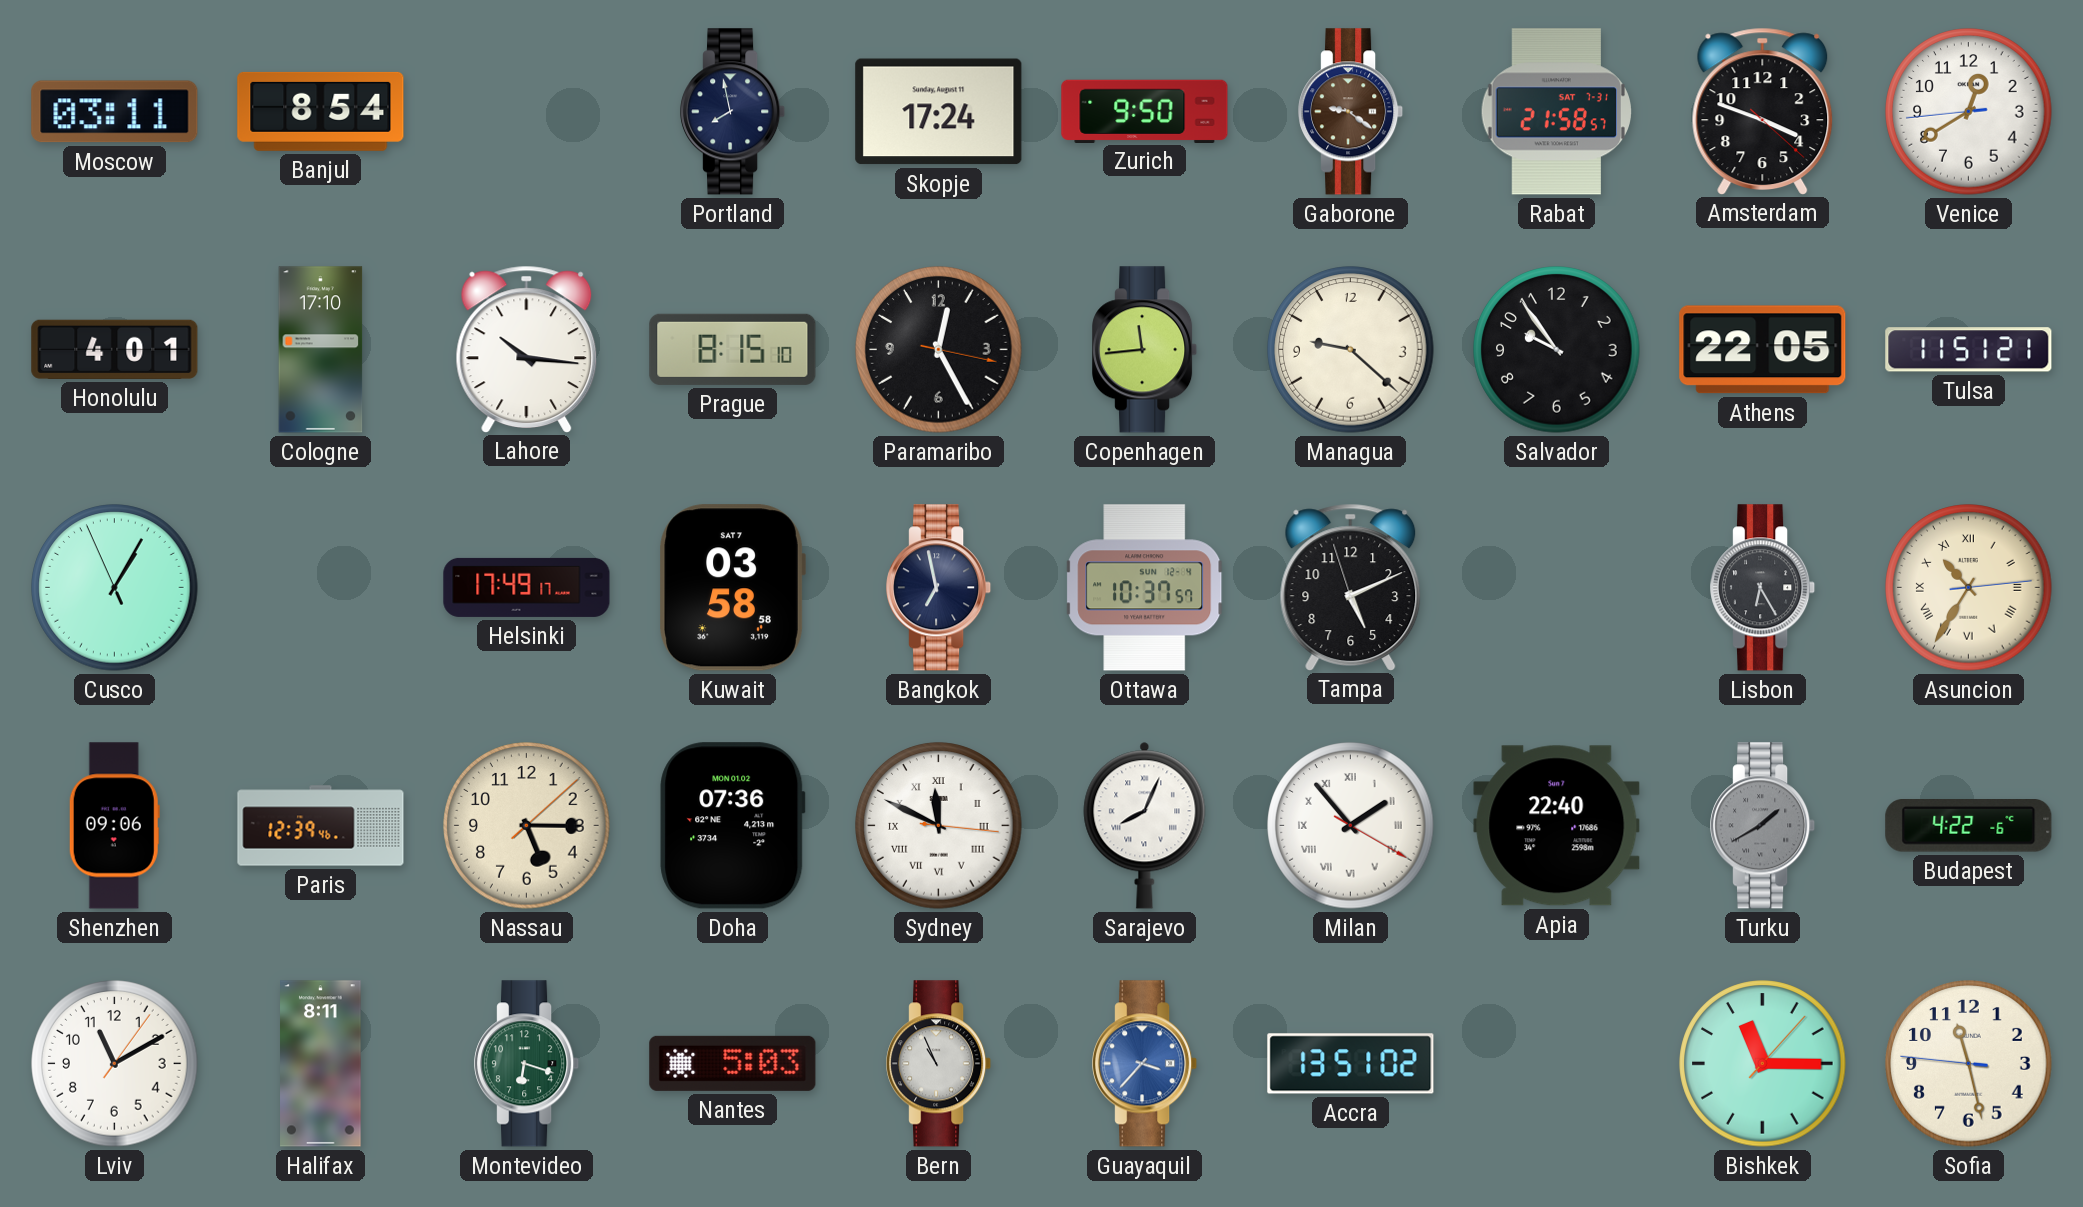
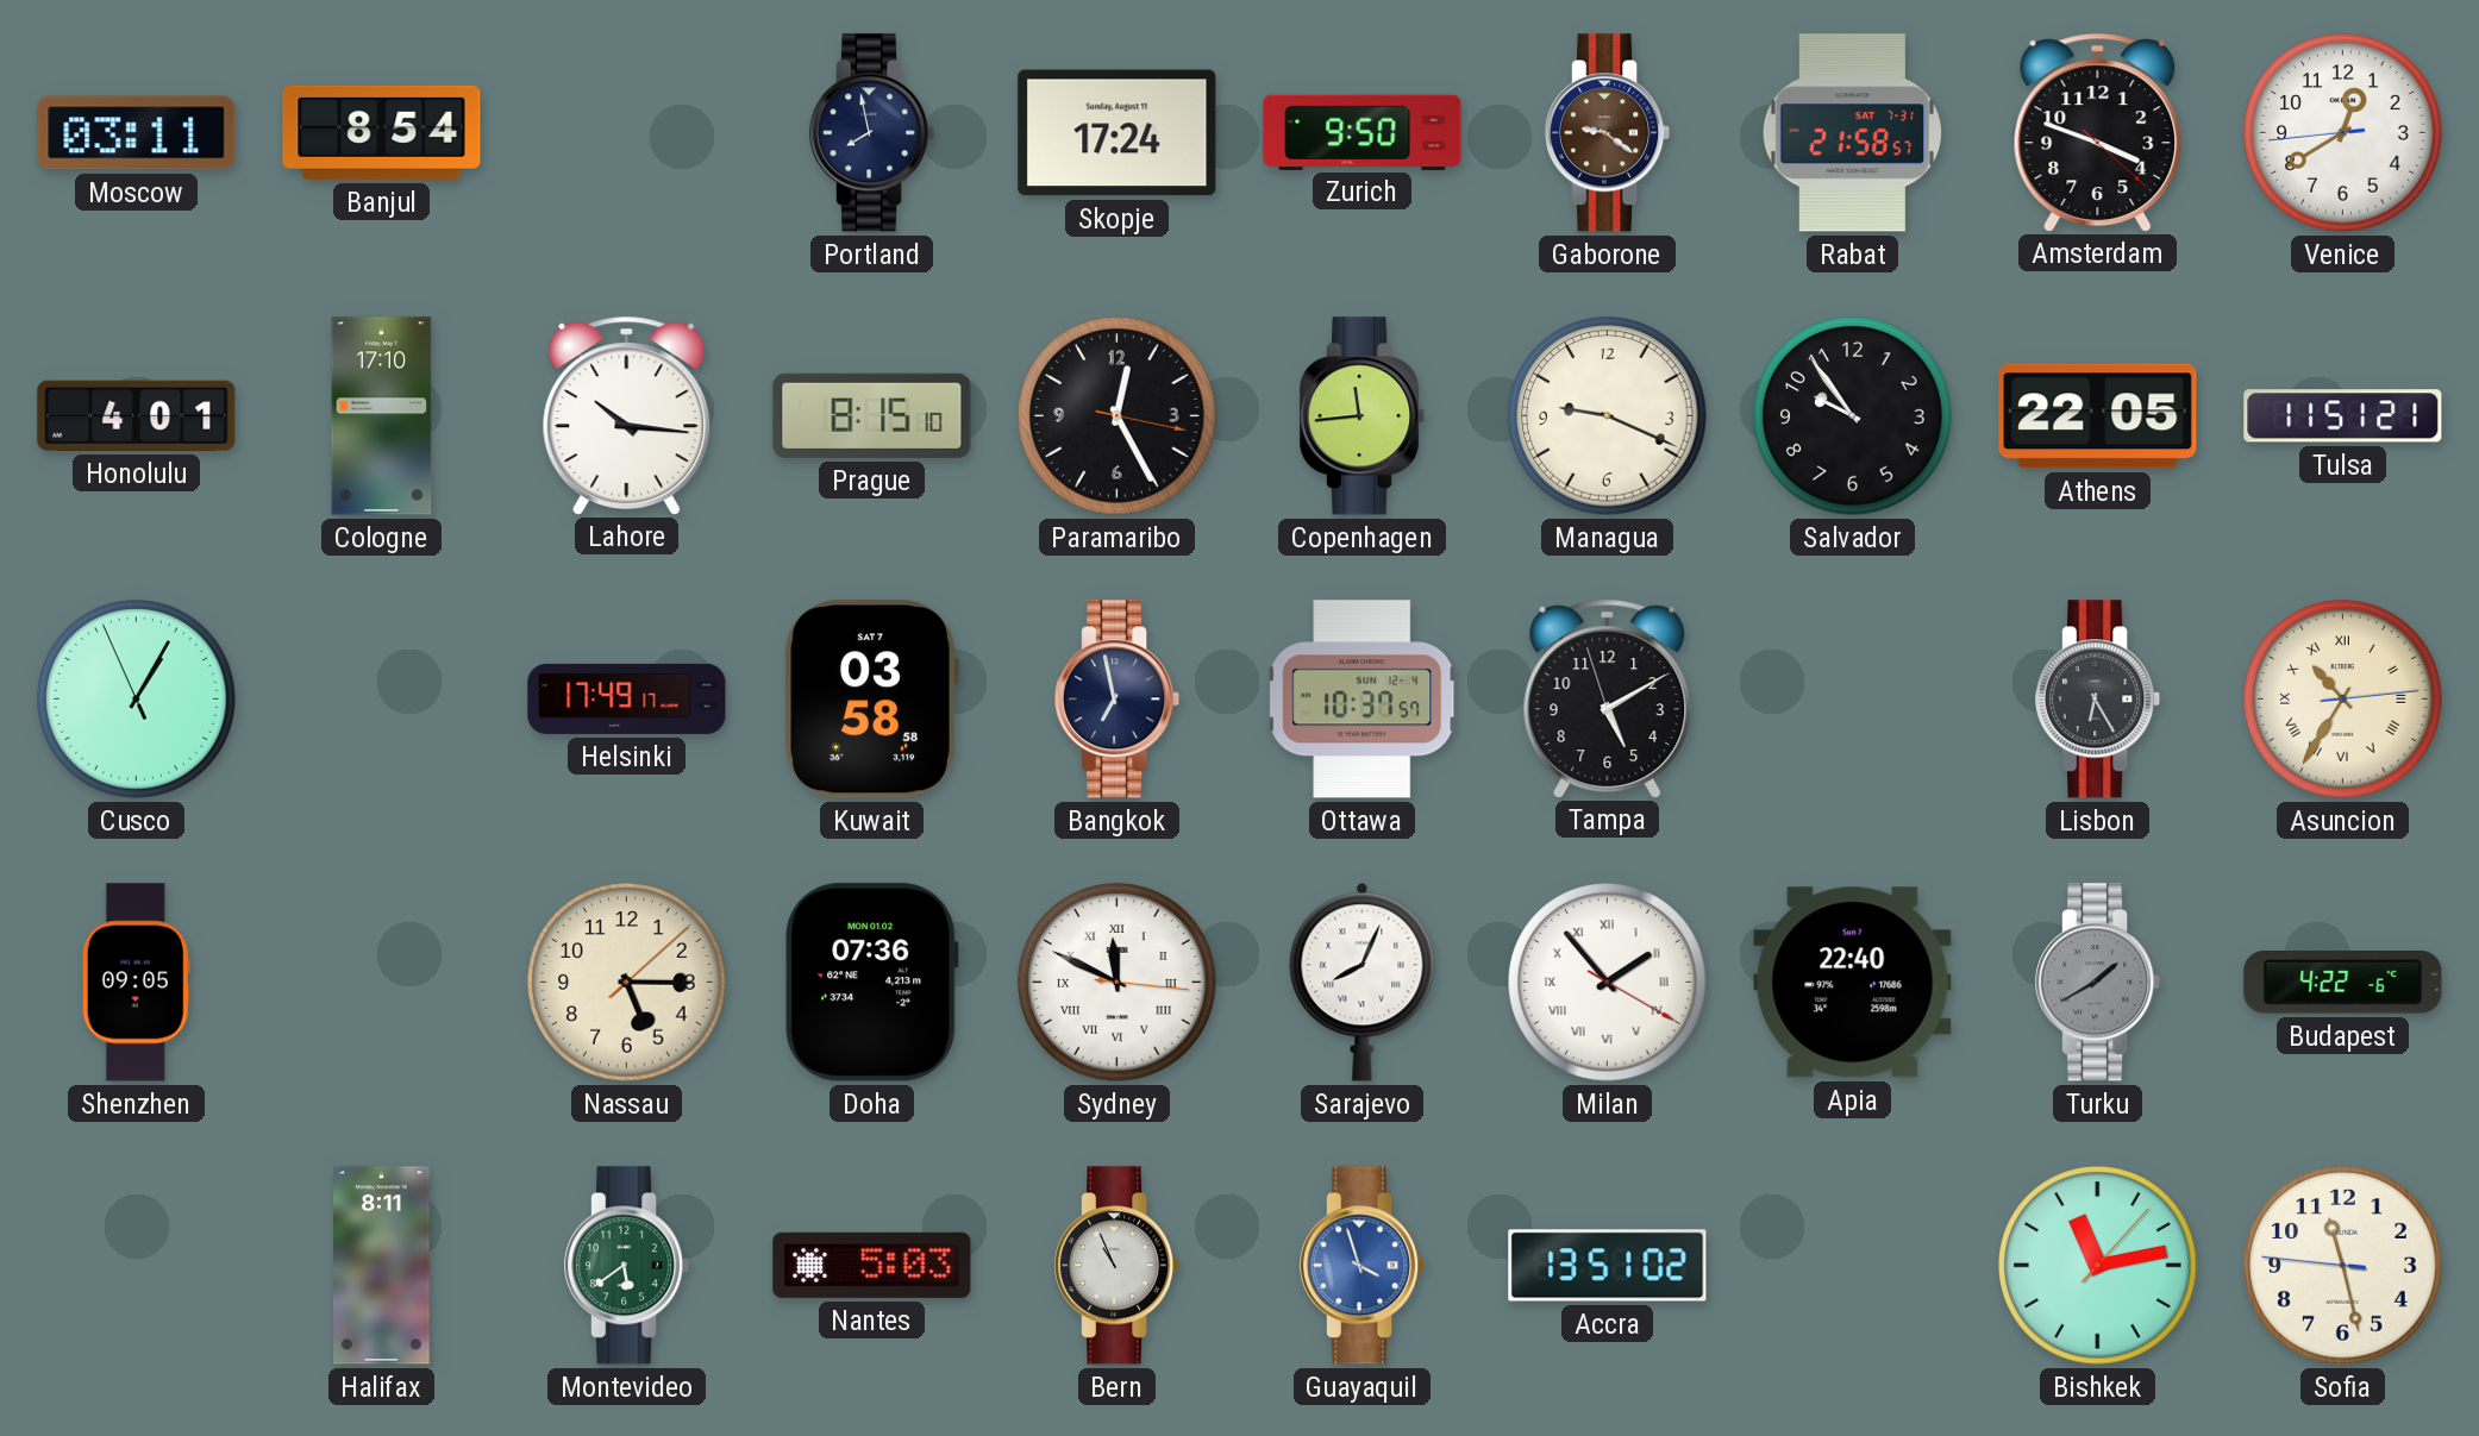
Managua: 9:22 -> 9:19 (1608, 416)
Tampa: 5:10 -> 5:09 (1608, 698)
Shenzhen: 09:06 -> 09:05 (136, 983)
Paris: 12:39 -> none (321, 826)
Lviv: 11:10 -> none (115, 1064)
Montevideo: 6:18 -> 5:39 (628, 1266)
Guayaquil: 3:37 -> 3:57 (1364, 1266)
Bishkek: 11:15 -> 11:13 (2098, 1266)
